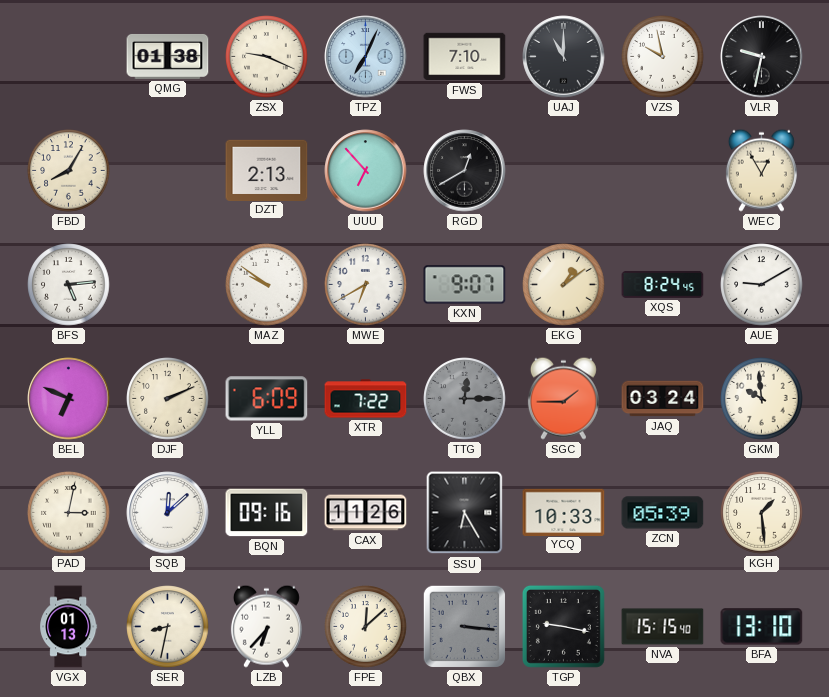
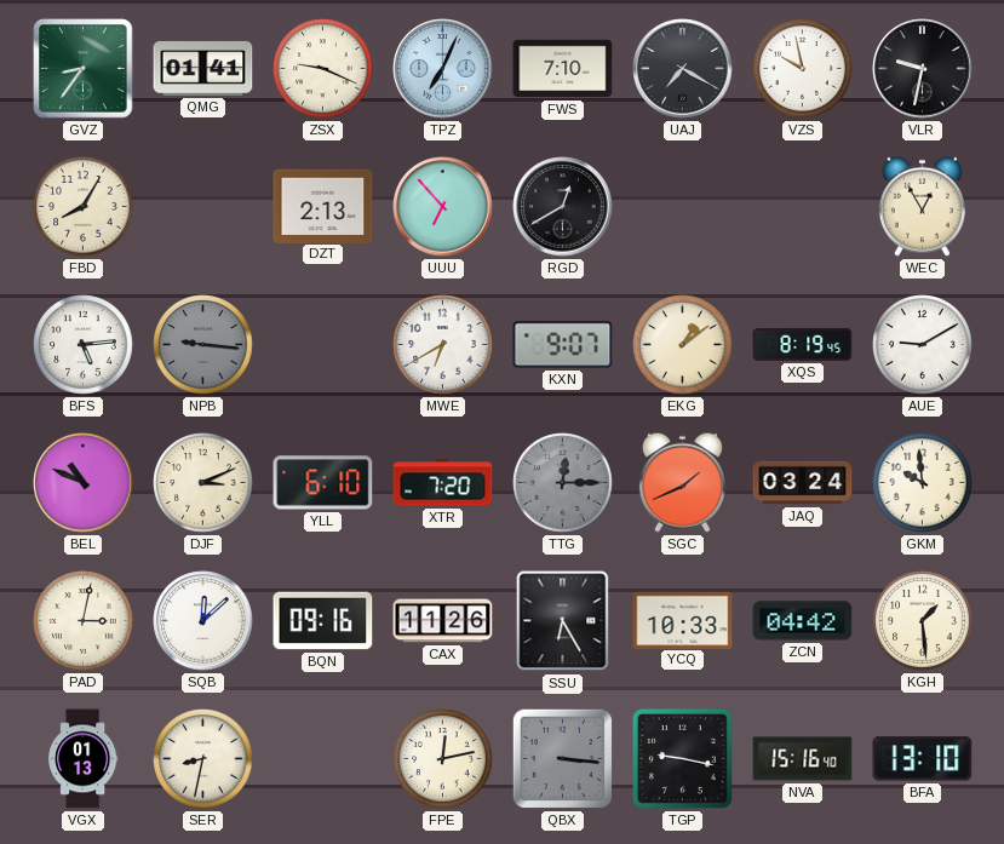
GVZ: none -> 8:36 (84, 69)
QMG: 01:38 -> 01:41 (203, 68)
UAJ: 11:00 -> 7:20 (683, 69)
NPB: none -> 9:16 (203, 345)
MAZ: 9:51 -> none (267, 285)
XQS: 8:24 -> 8:19 (803, 344)
BEL: 6:49 -> 10:49 (84, 483)
DJF: 2:11 -> 3:11 (203, 483)
YLL: 6:09 -> 6:10 (323, 483)
XTR: 7:22 -> 7:20 (443, 483)
SGC: 1:45 -> 1:41 (682, 482)
ZCN: 05:39 -> 04:42 (803, 621)
LZB: 6:37 -> none (266, 626)
FPE: 12:08 -> 12:13 (443, 759)
NVA: 15:15 -> 15:16 (803, 759)
